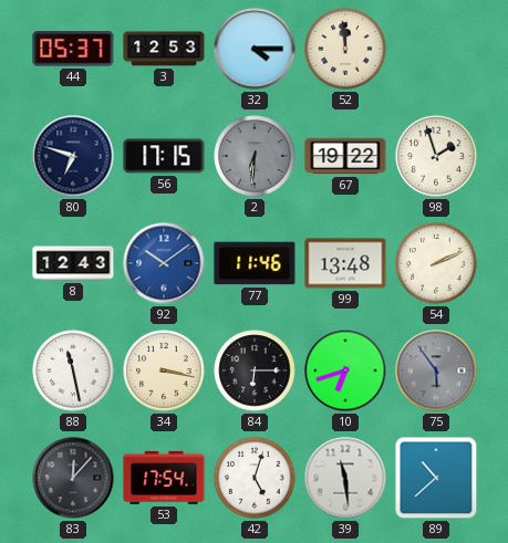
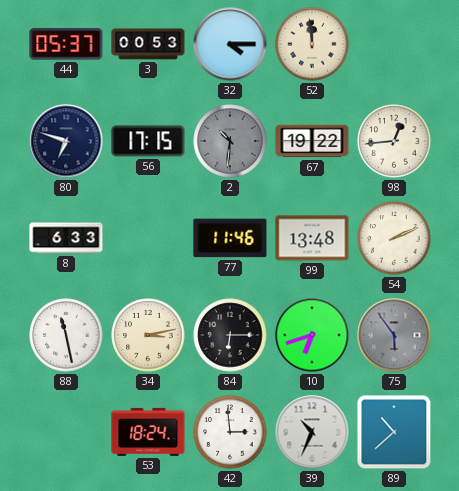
3: 12:53 -> 00:53 (148, 44)
2: 6:31 -> 10:31 (230, 141)
98: 1:57 -> 12:44 (394, 141)
8: 12:43 -> 6:33 (66, 238)
92: 10:09 -> none (164, 263)
34: 3:17 -> 3:13 (148, 335)
83: 12:07 -> none (73, 478)
53: 17:54 -> 18:24 (148, 432)
42: 5:03 -> 2:59 (230, 432)
39: 11:29 -> 10:34 (312, 432)
